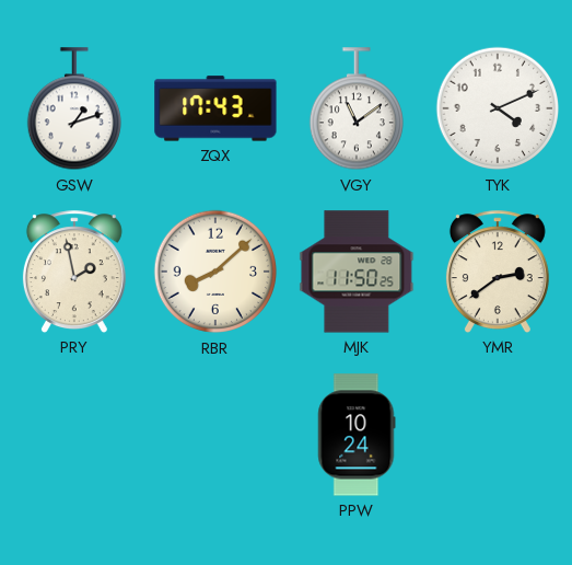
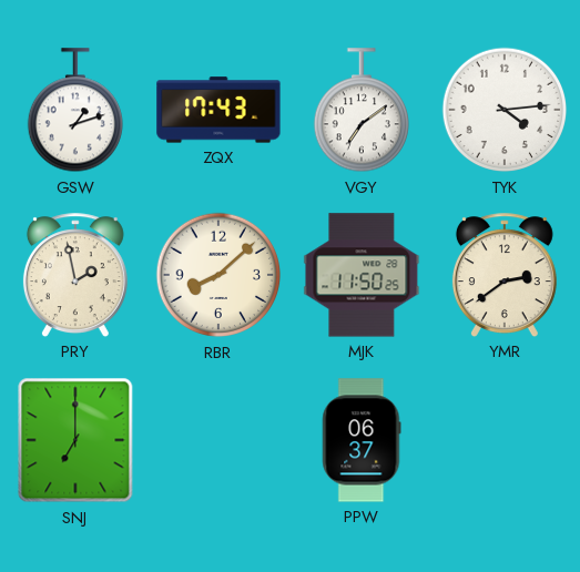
VGY: 11:09 -> 7:09 (360, 111)
TYK: 4:11 -> 4:14 (505, 110)
SNJ: none -> 7:00 (75, 440)
PPW: 10:24 -> 06:37 (362, 440)
